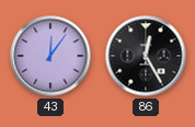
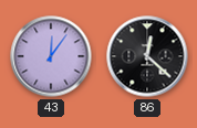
86: 12:25 -> 12:22 (147, 56)
